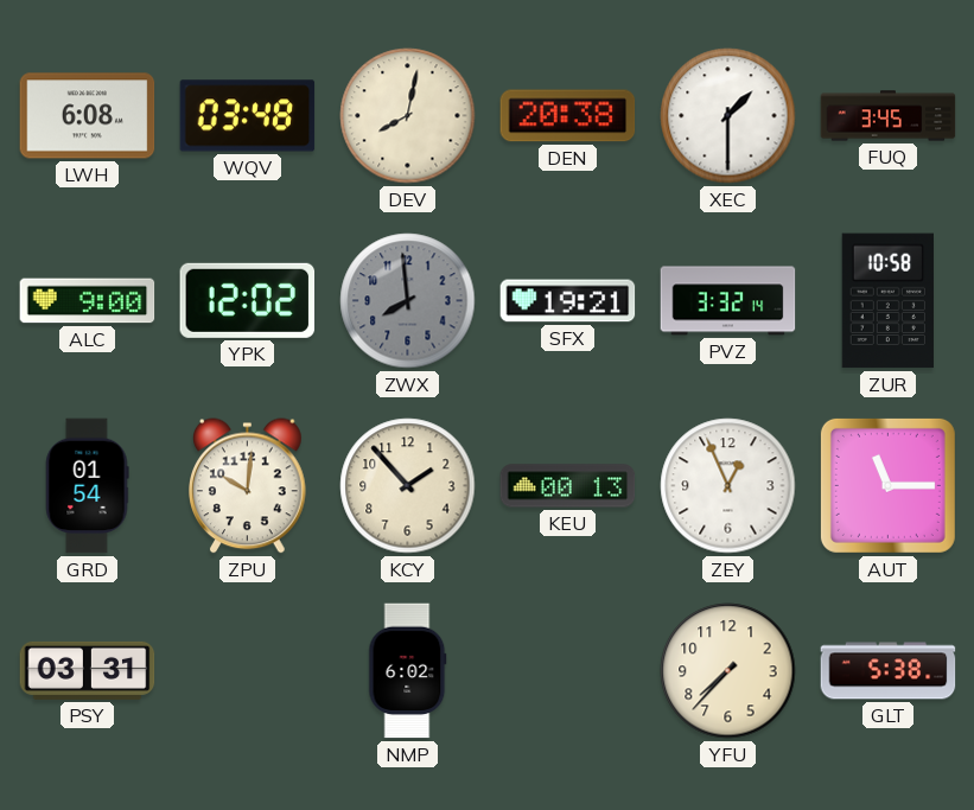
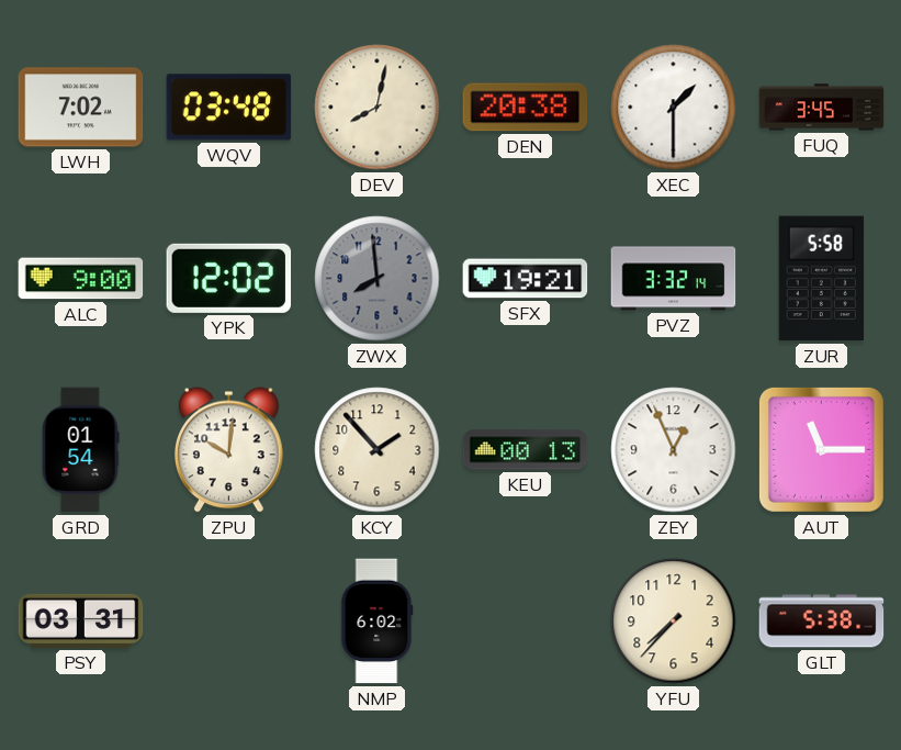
LWH: 6:08 -> 7:02 (81, 108)
ZUR: 10:58 -> 5:58 (821, 279)
